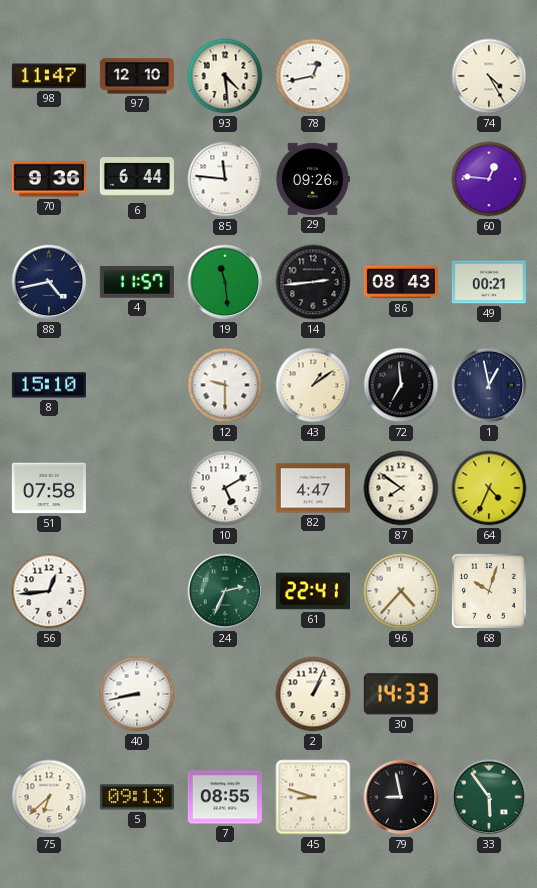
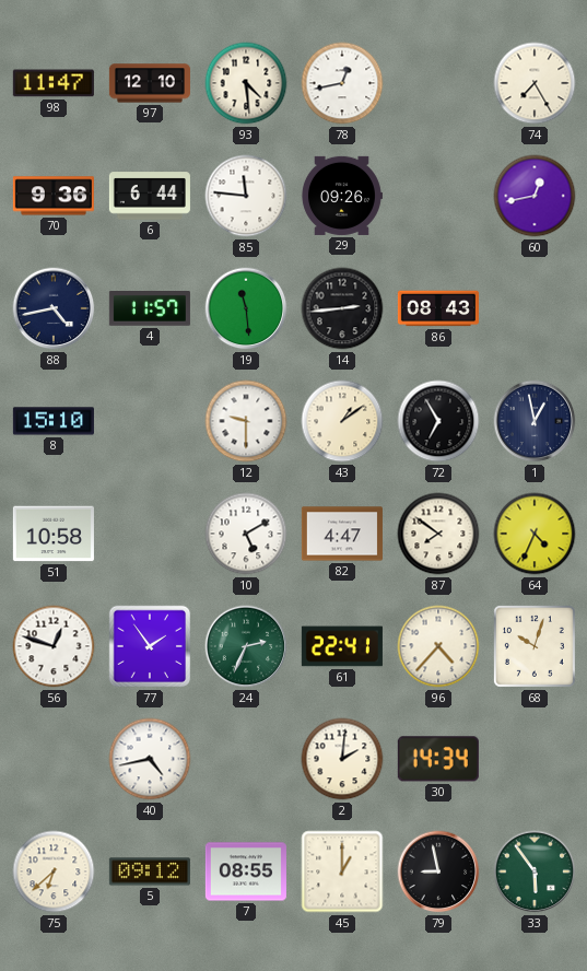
74: 4:25 -> 7:25 (535, 83)
60: 12:46 -> 12:43 (535, 196)
49: 00:21 -> none (489, 282)
72: 6:59 -> 6:55 (438, 421)
51: 07:58 -> 10:58 (54, 534)
56: 12:44 -> 12:48 (54, 646)
77: none -> 1:54 (150, 646)
40: 8:43 -> 4:43 (150, 759)
2: 1:04 -> 2:01 (342, 759)
30: 14:33 -> 14:34 (438, 759)
5: 09:13 -> 09:12 (150, 871)
45: 8:48 -> 1:00 (342, 871)
